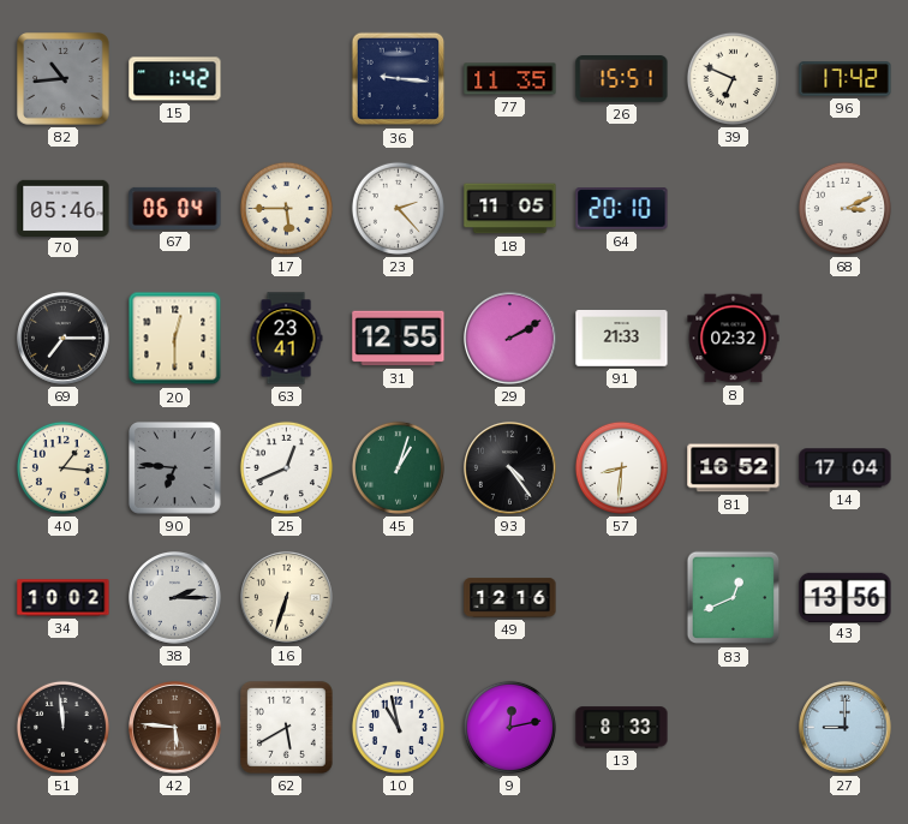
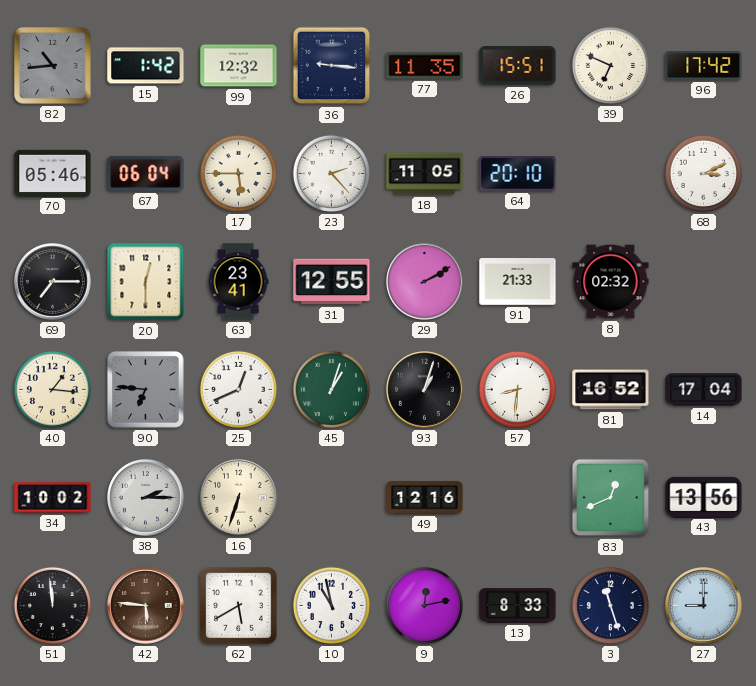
99: none -> 12:32 (239, 66)
93: 4:24 -> 1:03 (425, 390)
3: none -> 11:27 (610, 605)
